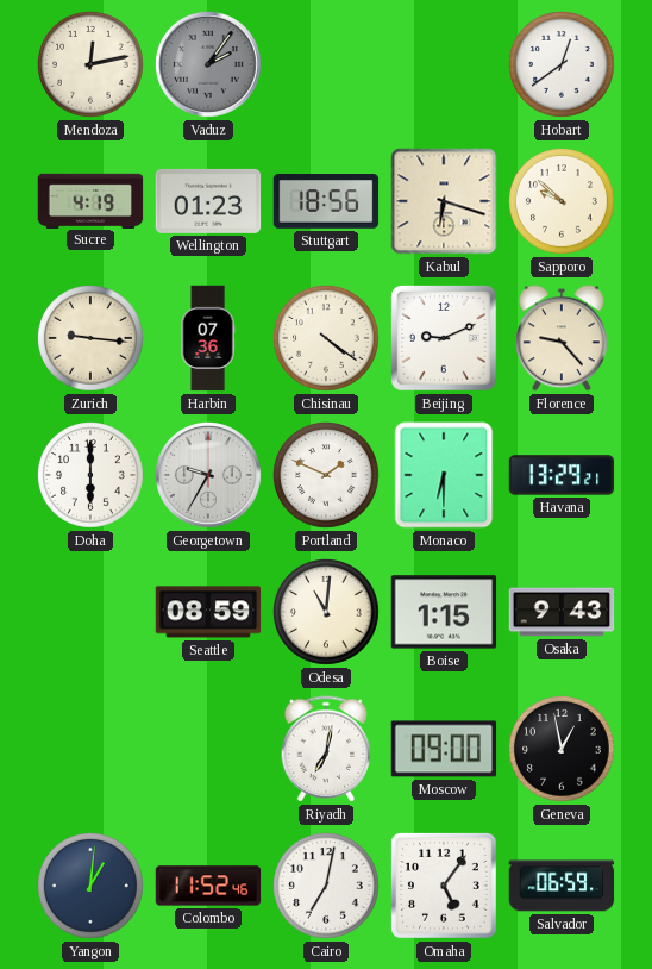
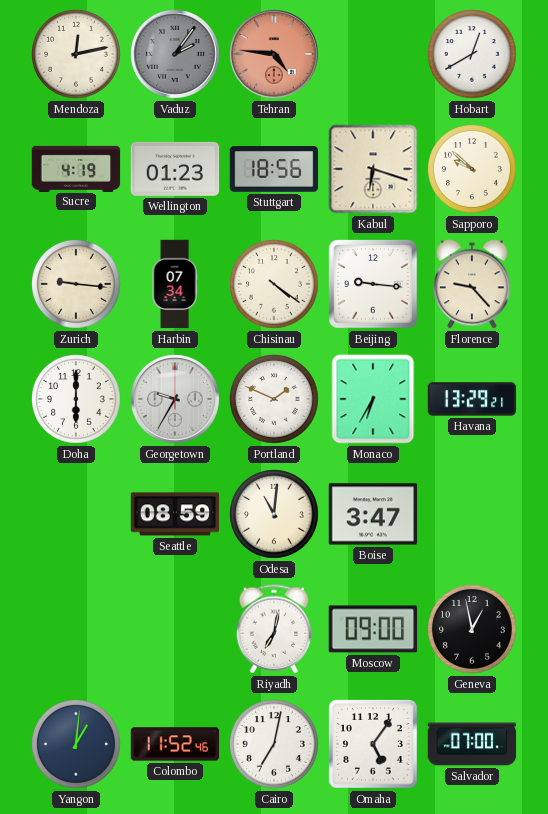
Tehran: none -> 4:46 (275, 55)
Hobart: 12:39 -> 12:40 (473, 55)
Harbin: 07:36 -> 07:34 (175, 284)
Beijing: 9:11 -> 9:16 (373, 284)
Monaco: 6:30 -> 6:35 (373, 399)
Boise: 1:15 -> 3:47 (373, 514)
Osaka: 9:43 -> none (562, 612)
Salvador: 06:59 -> 07:00 (472, 744)
